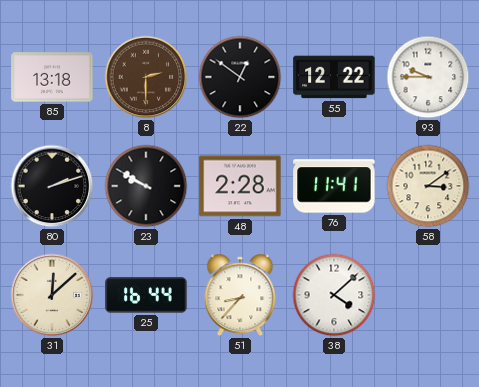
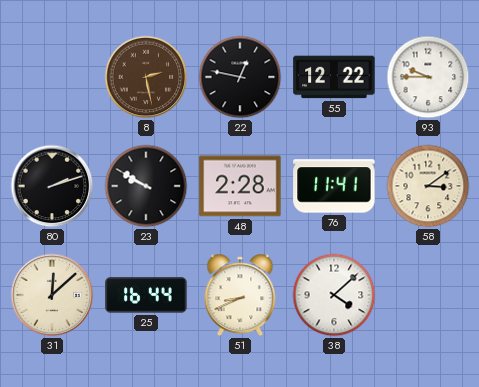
85: 13:18 -> none (52, 77)
8: 2:30 -> 2:28 (146, 77)
22: 12:51 -> 12:47 (240, 77)
51: 8:37 -> 8:41 (240, 295)
